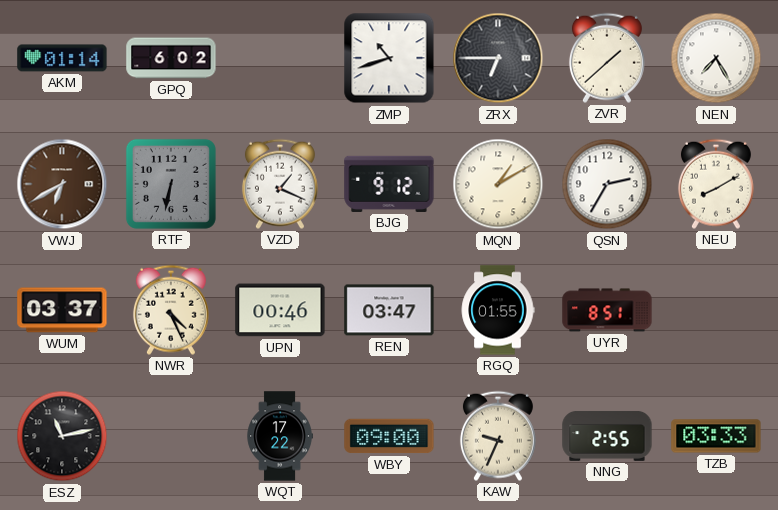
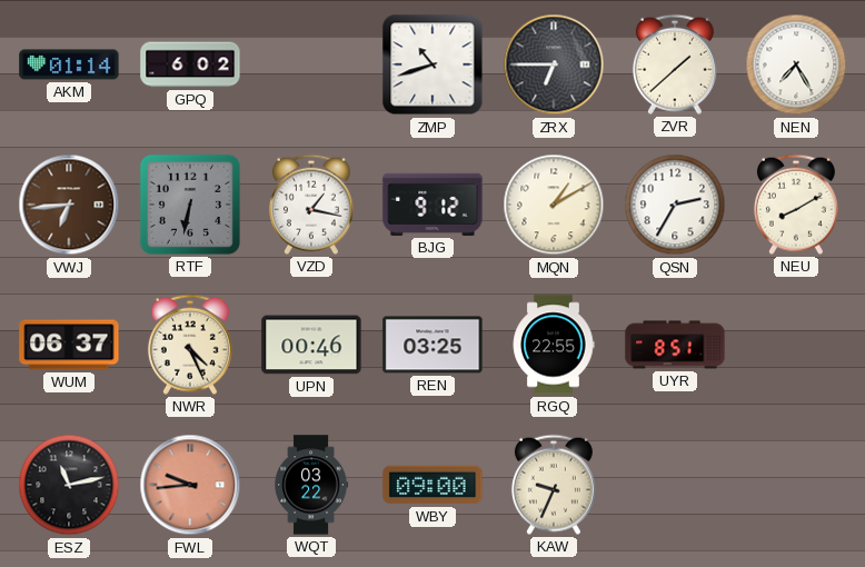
VWJ: 6:40 -> 6:44 (69, 205)
VZD: 1:19 -> 1:17 (311, 205)
WUM: 03:37 -> 06:37 (69, 345)
REN: 03:47 -> 03:25 (432, 345)
RGQ: 01:55 -> 22:55 (554, 345)
FWL: none -> 9:44 (190, 485)
WQT: 17:22 -> 03:22 (310, 485)
NNG: 2:55 -> none (607, 436)
TZB: 03:33 -> none (716, 436)
